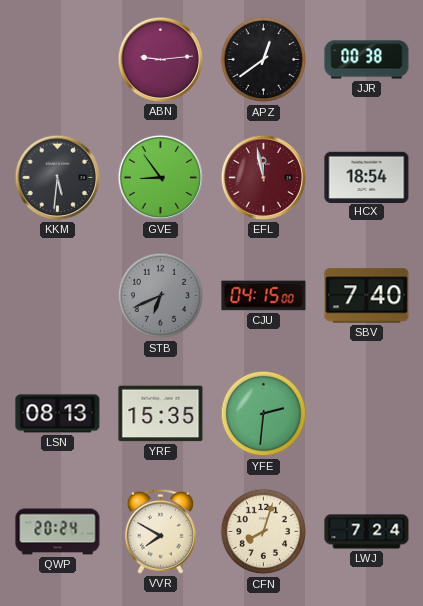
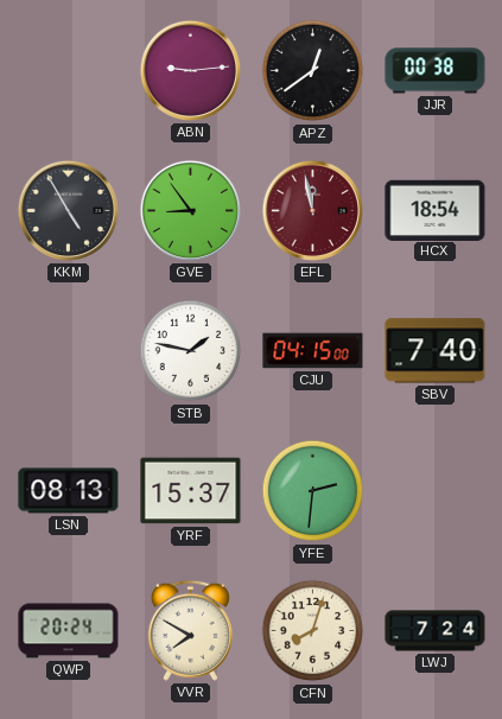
KKM: 5:31 -> 4:55 (68, 210)
STB: 6:41 -> 1:47 (191, 351)
STB dial: grey -> white (191, 351)
YRF: 15:35 -> 15:37 (191, 491)
